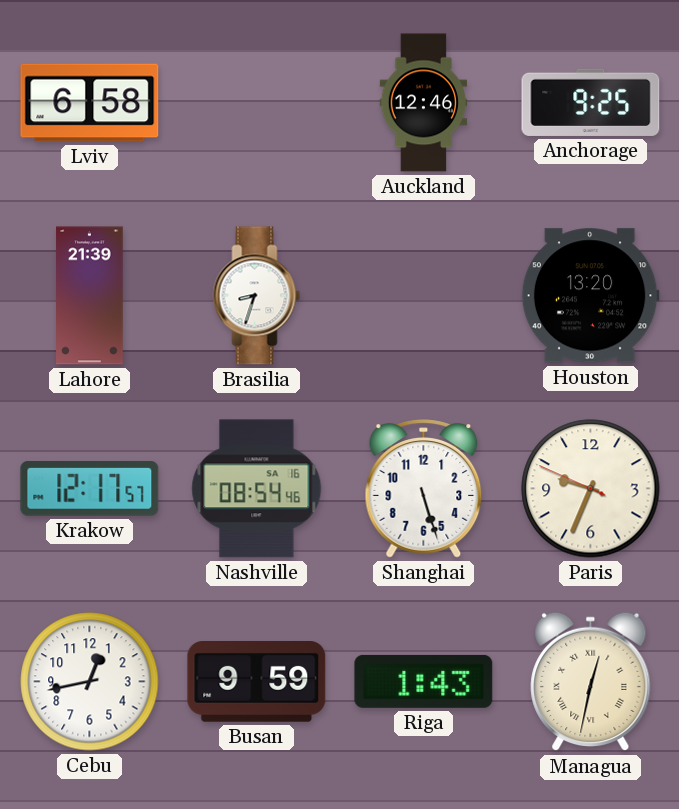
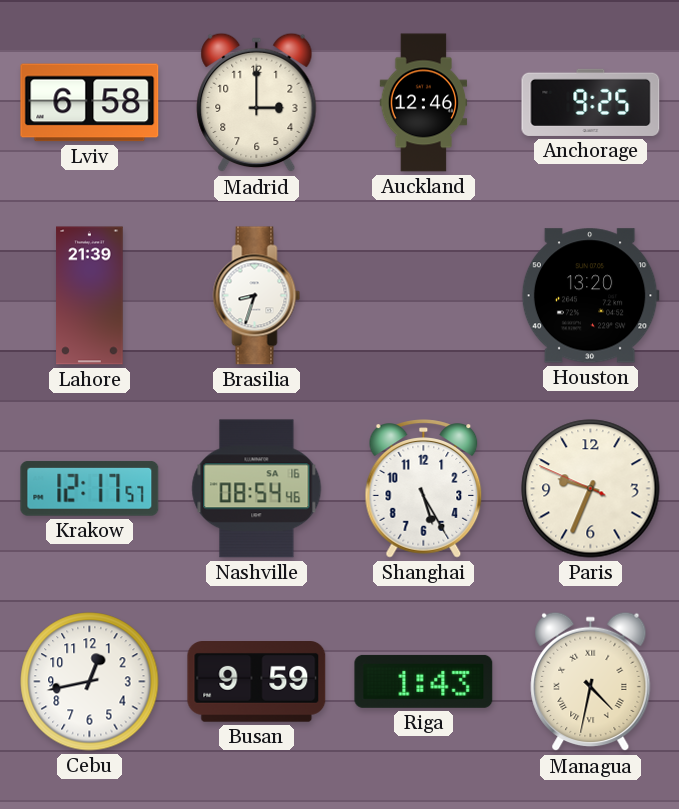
Madrid: none -> 3:00 (257, 103)
Shanghai: 5:27 -> 5:25 (424, 489)
Managua: 12:32 -> 4:32 (591, 682)
